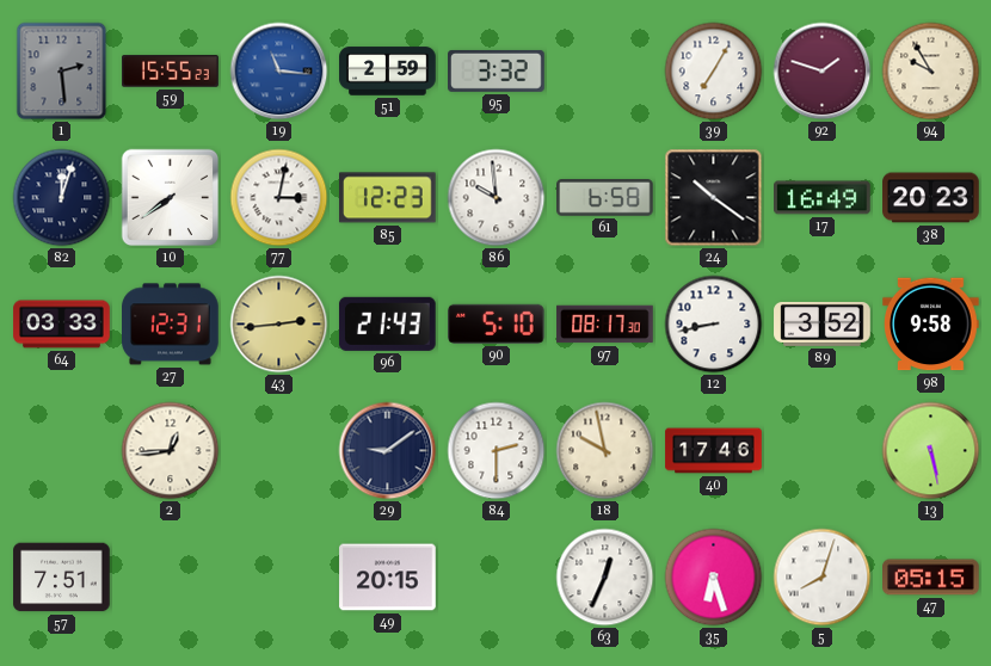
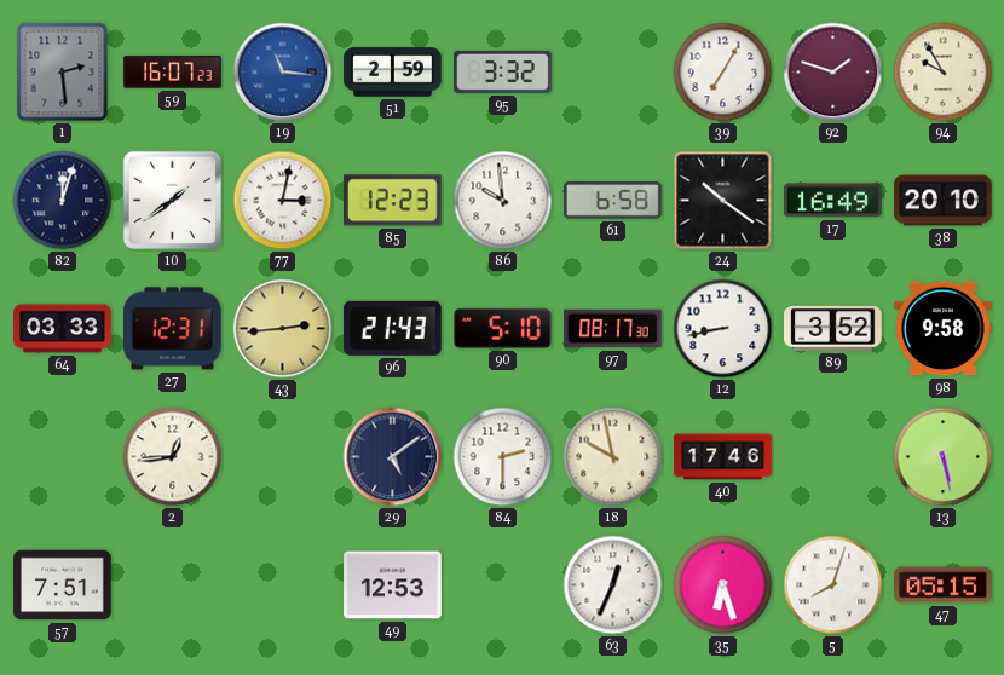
59: 15:55 -> 16:07 (173, 73)
10: 7:39 -> 1:39 (173, 201)
38: 20:23 -> 20:10 (944, 201)
29: 9:09 -> 5:09 (393, 457)
49: 20:15 -> 12:53 (393, 585)
